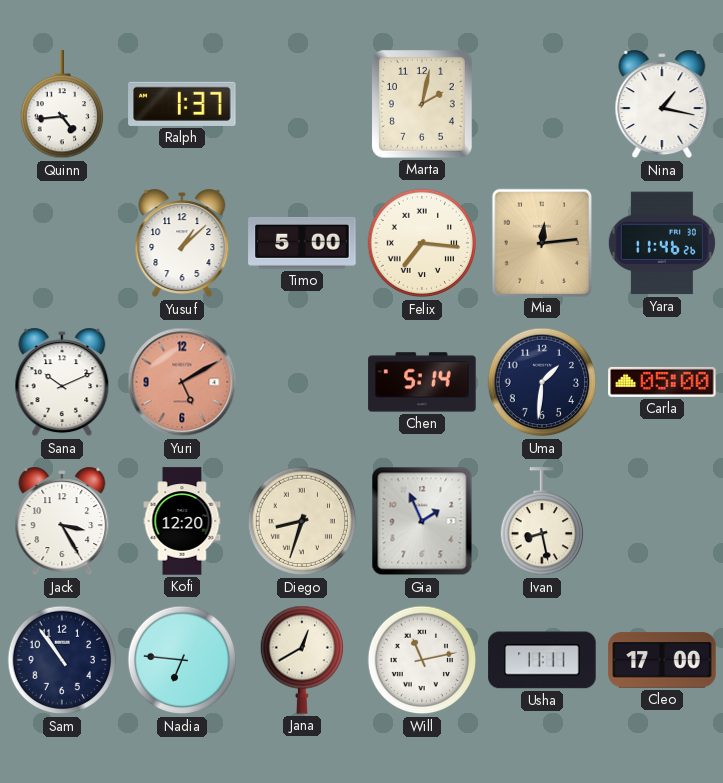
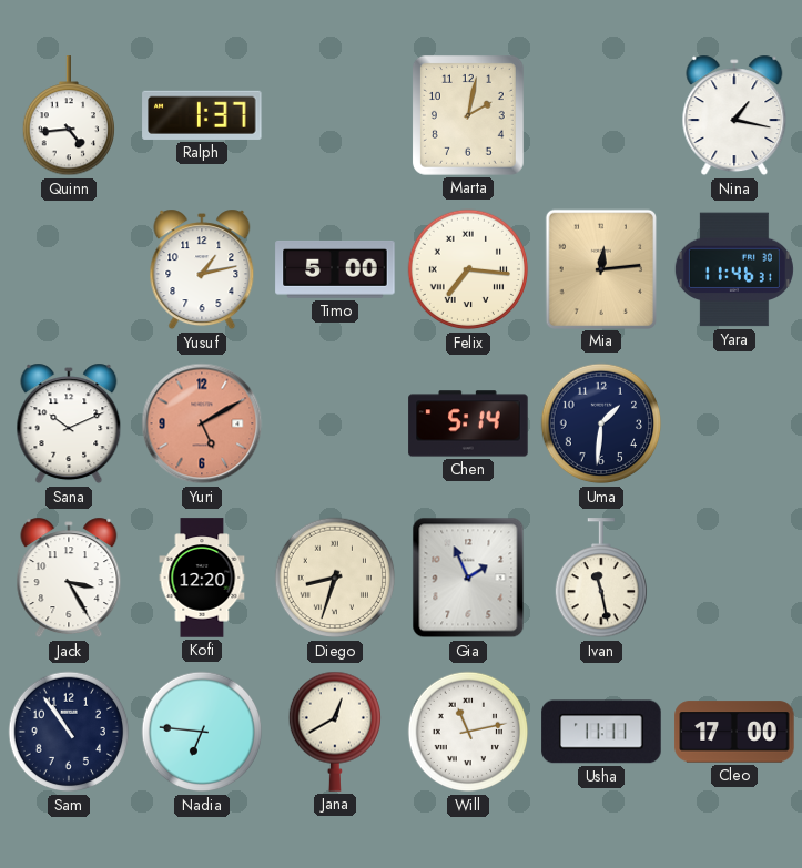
Yusuf: 1:08 -> 1:13 (202, 269)
Yara: 11:46:26 -> 11:46:31 (734, 269)
Carla: 05:00 -> none (662, 382)
Ivan: 8:28 -> 11:28 (600, 579)
